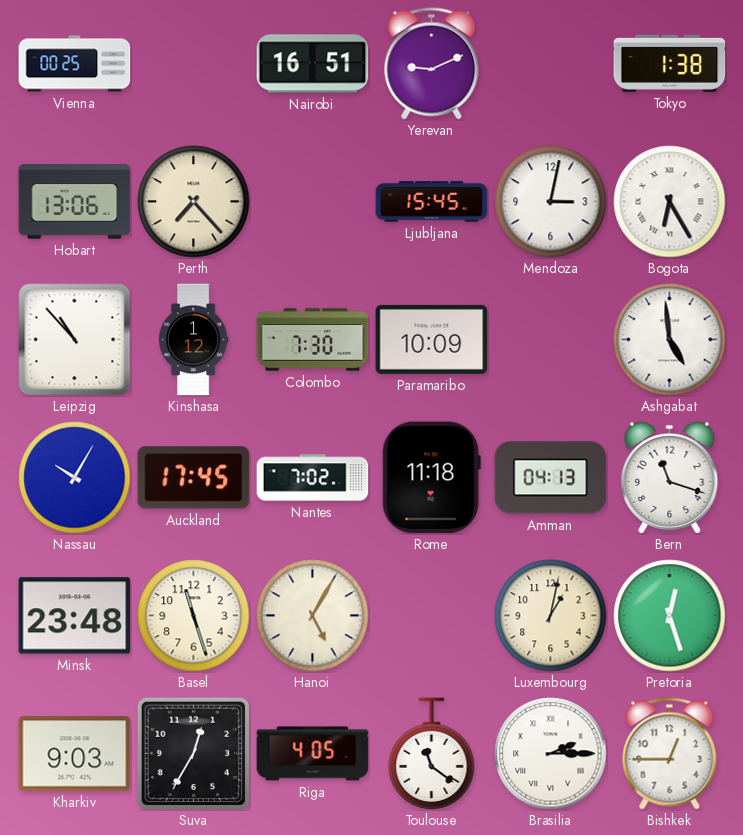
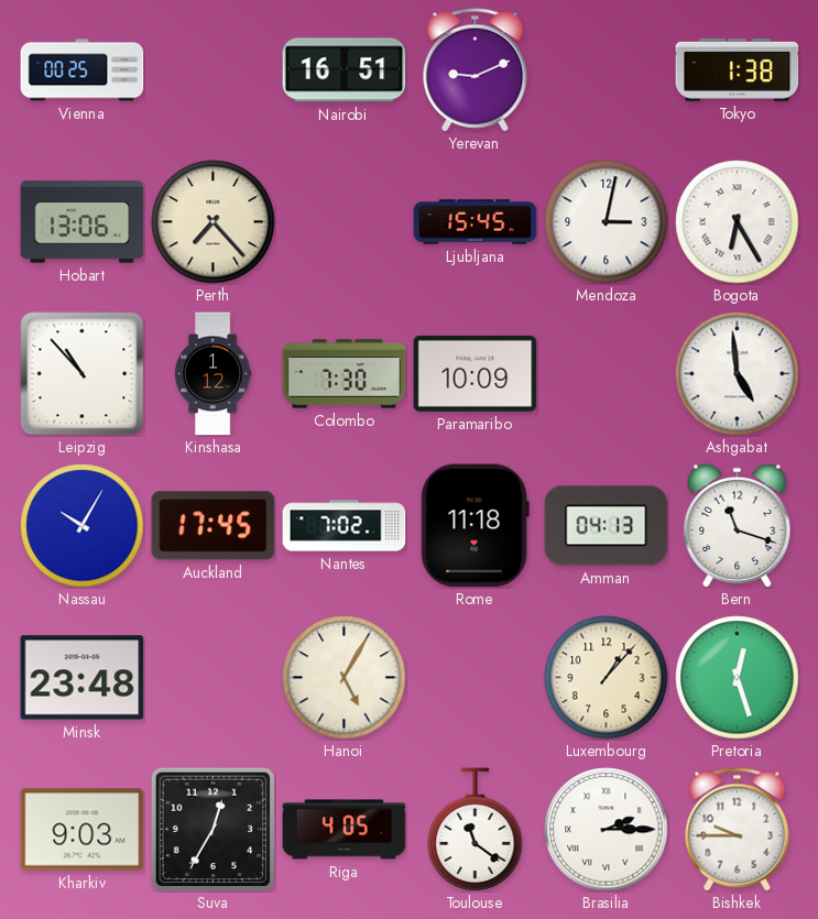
Basel: 11:27 -> none (194, 616)
Luxembourg: 1:02 -> 1:07 (607, 678)
Bishkek: 12:45 -> 9:45 (738, 830)
